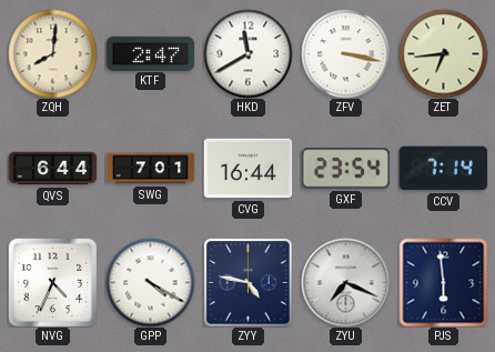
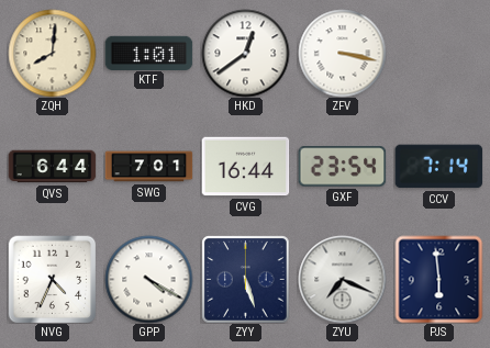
KTF: 2:47 -> 1:01 (148, 53)
HKD: 11:40 -> 12:39 (245, 53)
ZET: 6:44 -> none (443, 53)
ZYY: 4:47 -> 5:27 (245, 279)
